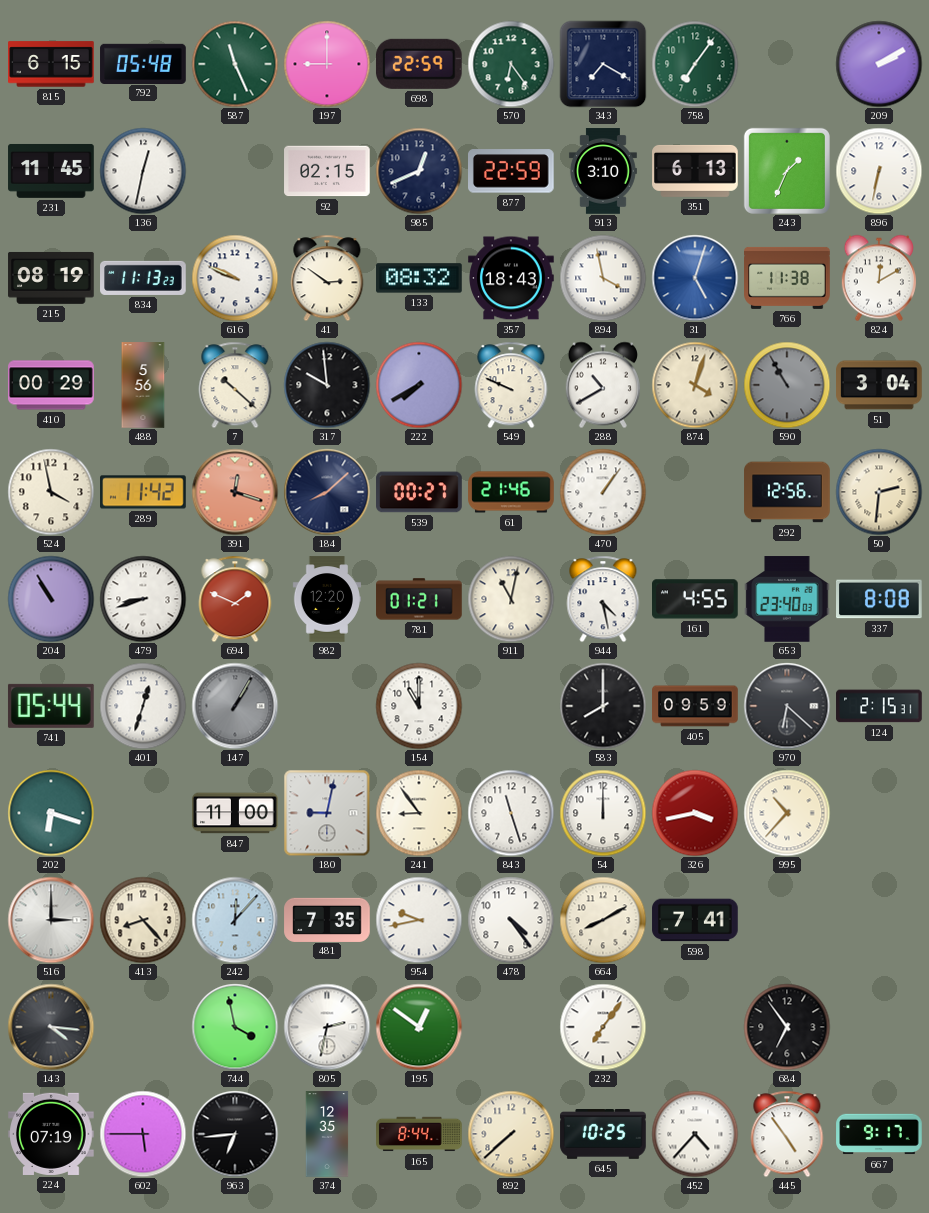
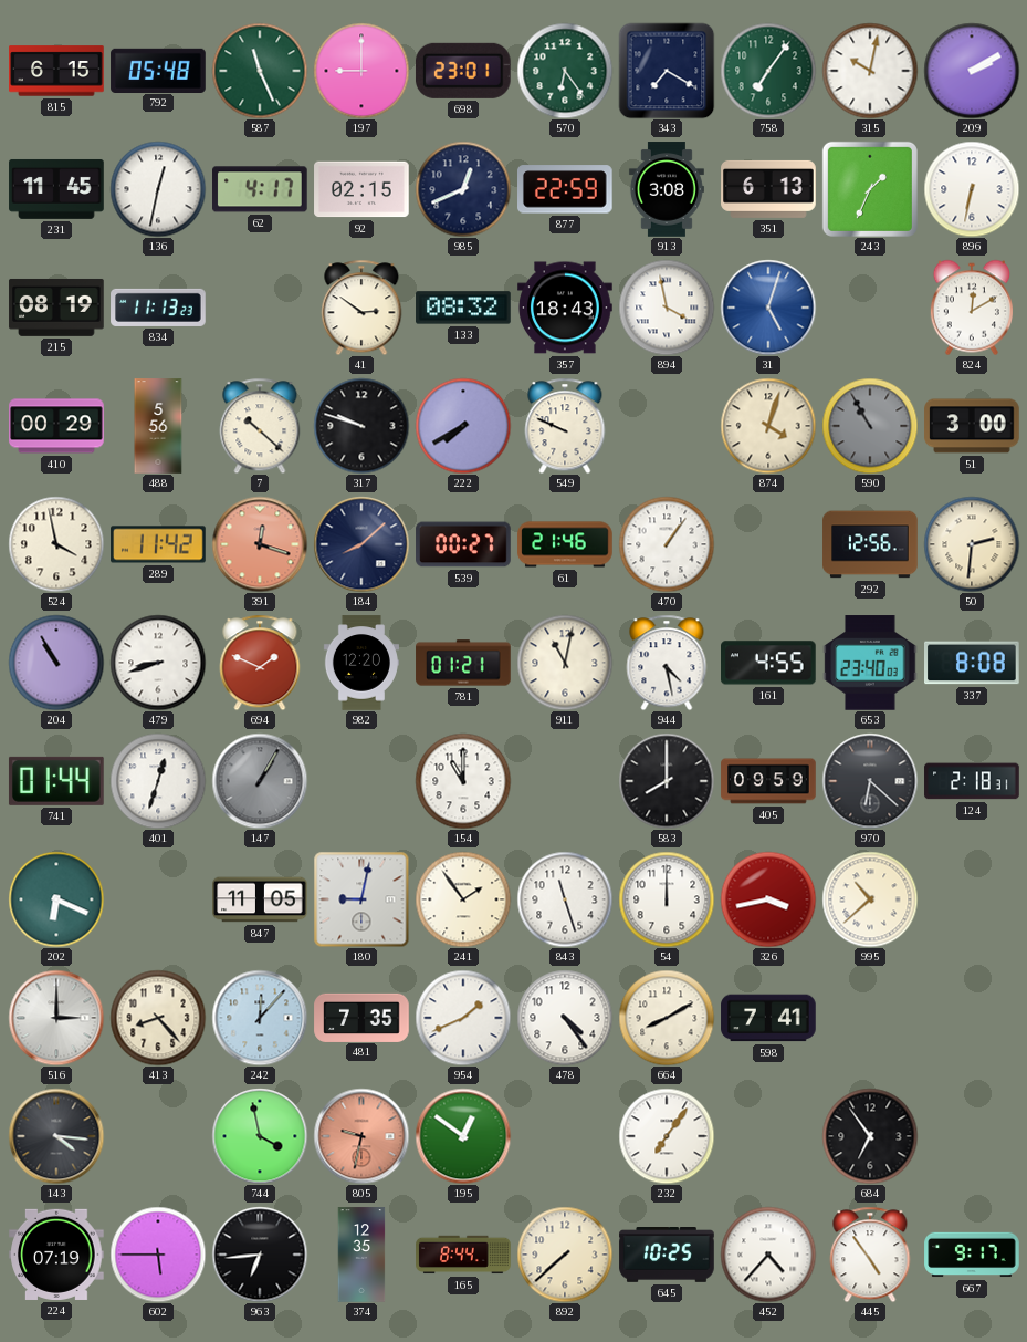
698: 22:59 -> 23:01 (463, 71)
315: none -> 10:02 (870, 71)
62: none -> 4:17 (261, 189)
913: 3:10 -> 3:08 (667, 189)
616: 9:49 -> none (235, 278)
766: 11:38 -> none (787, 278)
317: 9:59 -> 9:48 (361, 426)
288: 10:40 -> none (603, 385)
51: 3:04 -> 3:00 (972, 426)
741: 05:44 -> 01:44 (56, 781)
124: 2:15 -> 2:18 (972, 781)
202: 6:18 -> 6:19 (56, 899)
847: 11:00 -> 11:05 (260, 899)
241: 8:54 -> 1:54 (463, 899)
995: 10:37 -> 10:38 (870, 899)
954: 9:43 -> 1:41 (463, 1018)
805: 2:32 -> 9:32 (361, 1136)
805 dial: white -> salmon (361, 1136)
